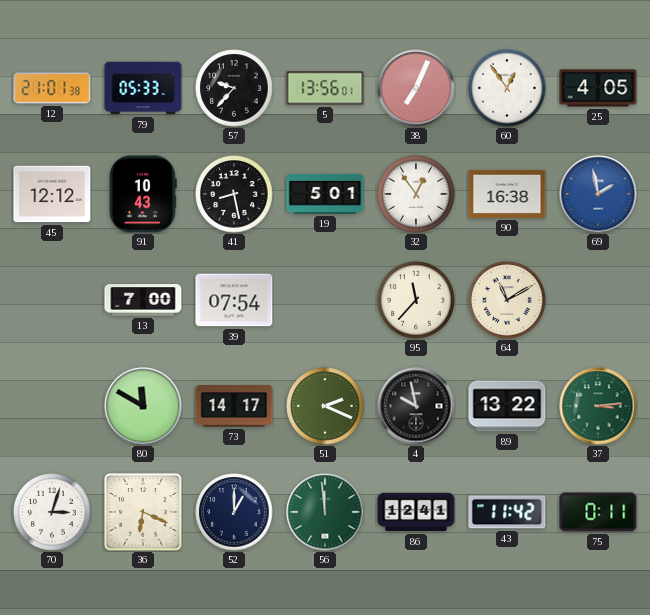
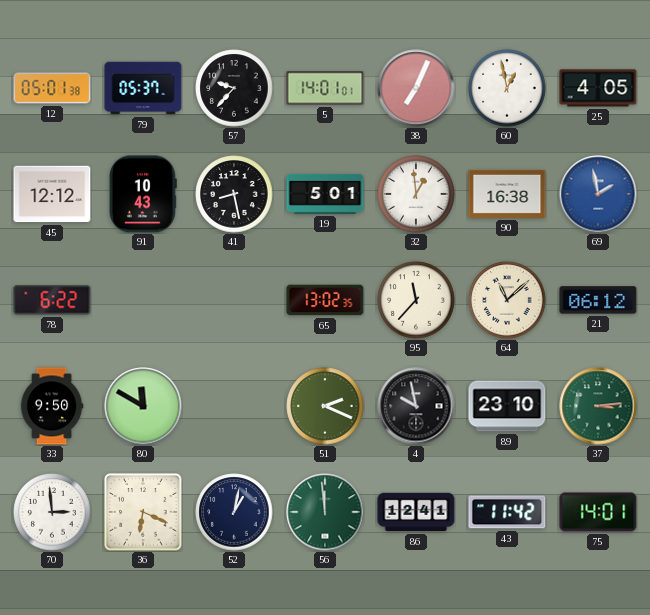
12: 21:01 -> 05:01 (52, 88)
79: 05:33 -> 05:37 (143, 88)
5: 13:56 -> 14:01 (325, 88)
60: 12:54 -> 12:58 (507, 88)
32: 12:54 -> 12:59 (416, 194)
78: none -> 6:22 (52, 300)
13: 7:00 -> none (143, 300)
39: 07:54 -> none (234, 300)
65: none -> 13:02 (325, 300)
64: 11:10 -> 11:08 (507, 300)
21: none -> 06:12 (598, 300)
33: none -> 9:50 (52, 406)
73: 14:17 -> none (234, 406)
89: 13:22 -> 23:10 (507, 406)
70: 3:03 -> 2:59 (52, 512)
52: 1:00 -> 1:02 (234, 512)
75: 0:11 -> 14:01 (598, 512)
